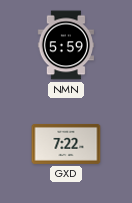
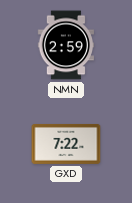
NMN: 5:59 -> 2:59 (65, 45)
